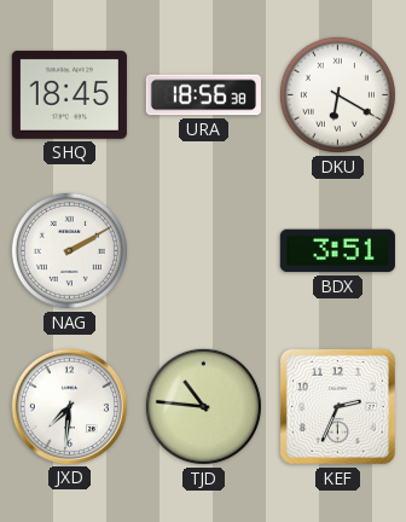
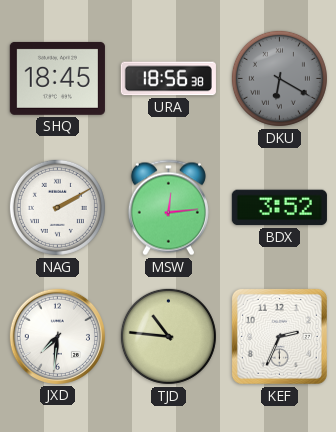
DKU dial: white -> grey (279, 78)
MSW: none -> 12:14 (168, 208)
BDX: 3:51 -> 3:52 (279, 208)
